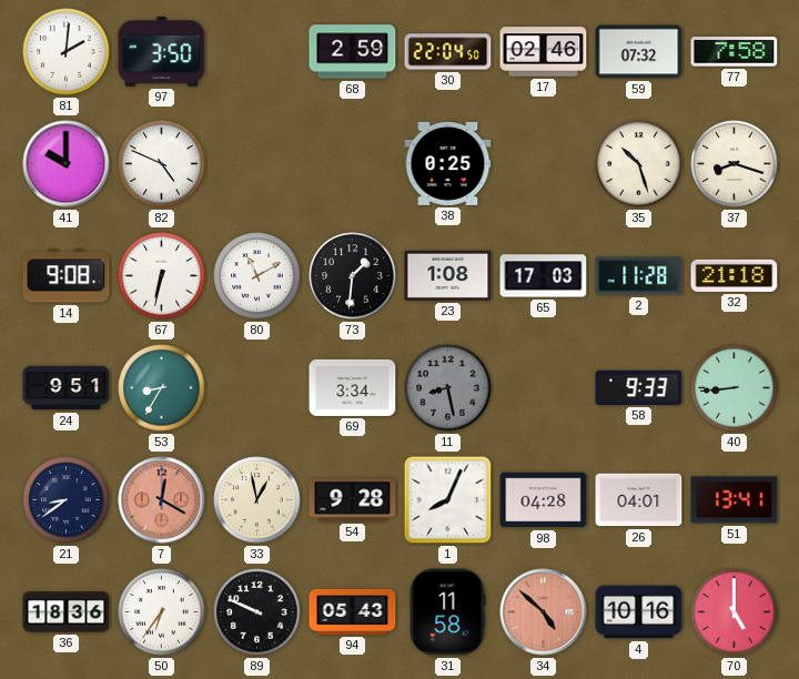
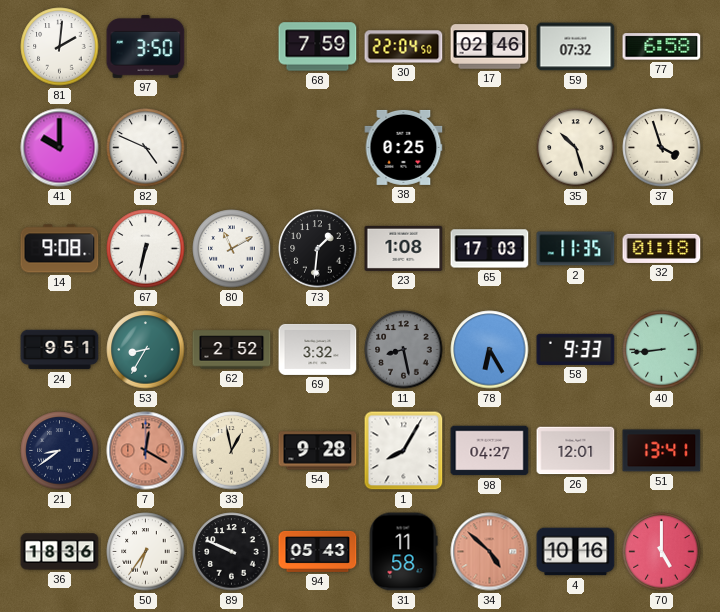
68: 2:59 -> 7:59 (318, 47)
77: 7:58 -> 6:58 (662, 47)
37: 8:18 -> 3:57 (662, 148)
2: 11:28 -> 11:35 (576, 249)
32: 21:18 -> 01:18 (662, 248)
62: none -> 2:52 (232, 350)
69: 3:34 -> 3:32 (318, 349)
78: none -> 6:25 (490, 350)
1: 8:04 -> 8:05 (404, 451)
98: 04:28 -> 04:27 (490, 451)
26: 04:01 -> 12:01 (576, 451)
